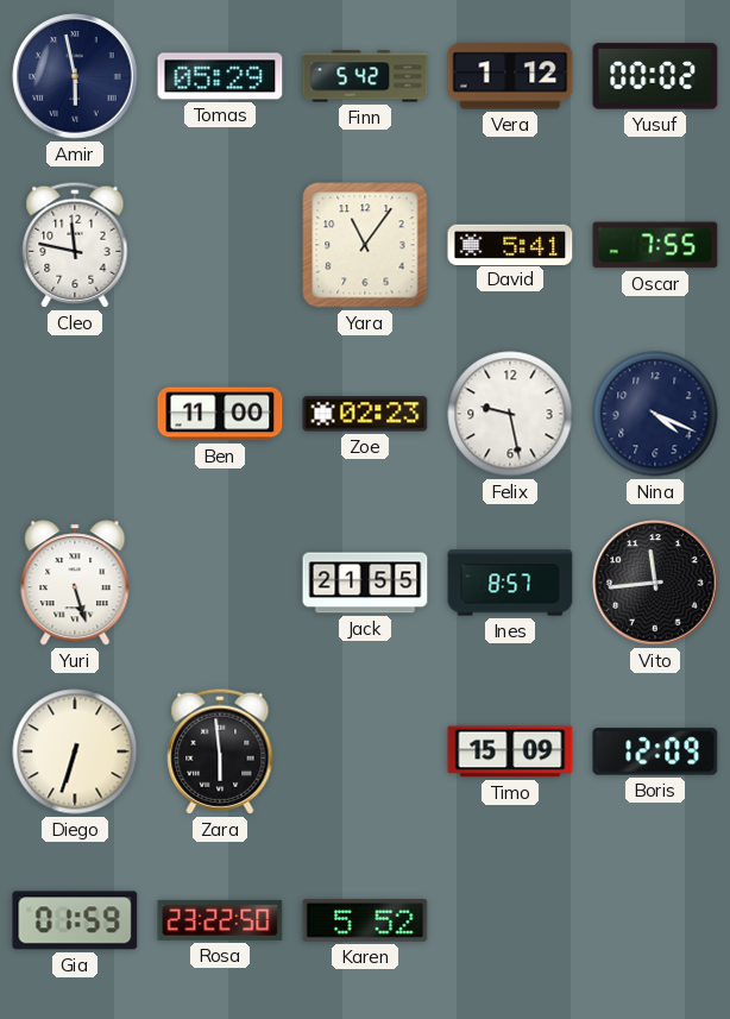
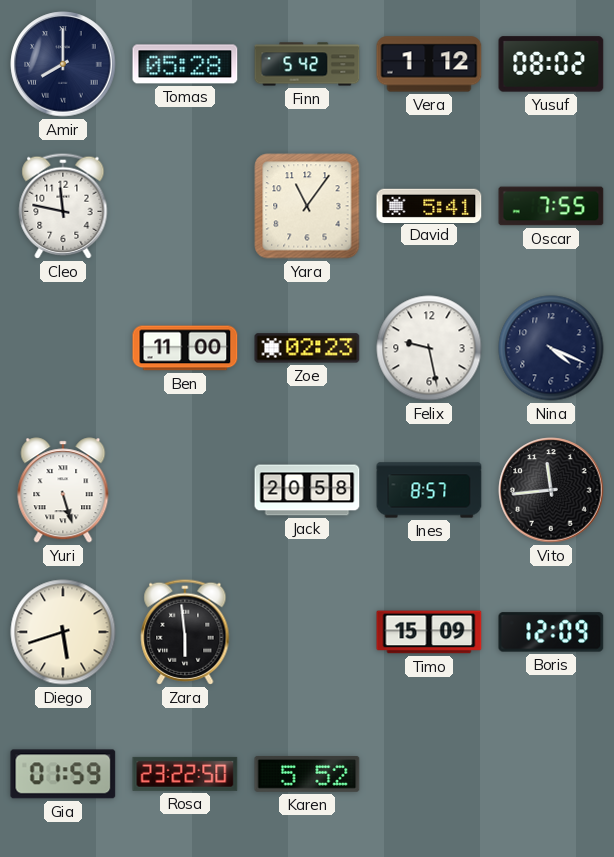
Amir: 5:58 -> 8:00 (63, 64)
Tomas: 05:29 -> 05:28 (185, 64)
Yusuf: 00:02 -> 08:02 (551, 64)
Jack: 21:55 -> 20:58 (307, 490)
Diego: 6:33 -> 5:42 (63, 632)
